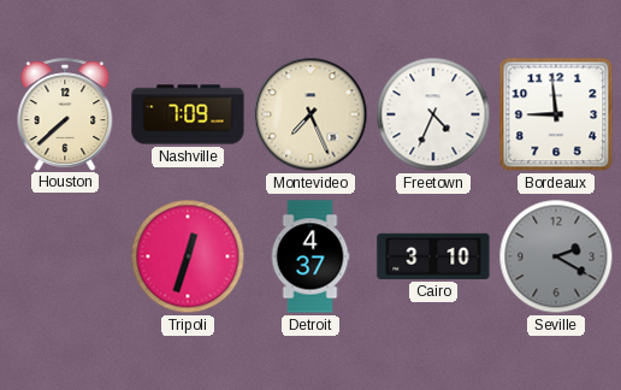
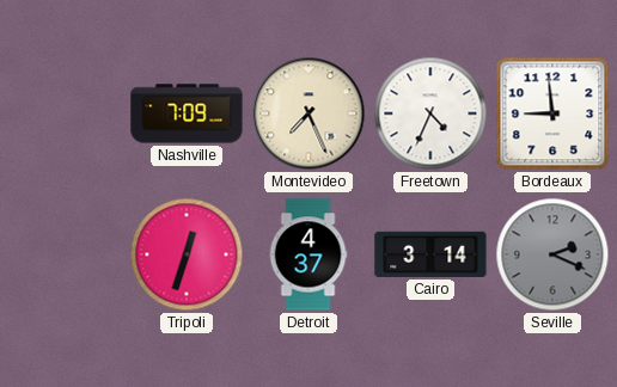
Houston: 7:38 -> none (65, 114)
Cairo: 3:10 -> 3:14 (430, 254)
Seville: 2:20 -> 2:19 (552, 254)
